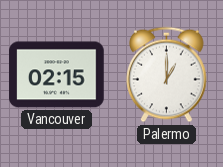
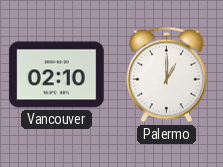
Vancouver: 02:15 -> 02:10 (57, 75)
